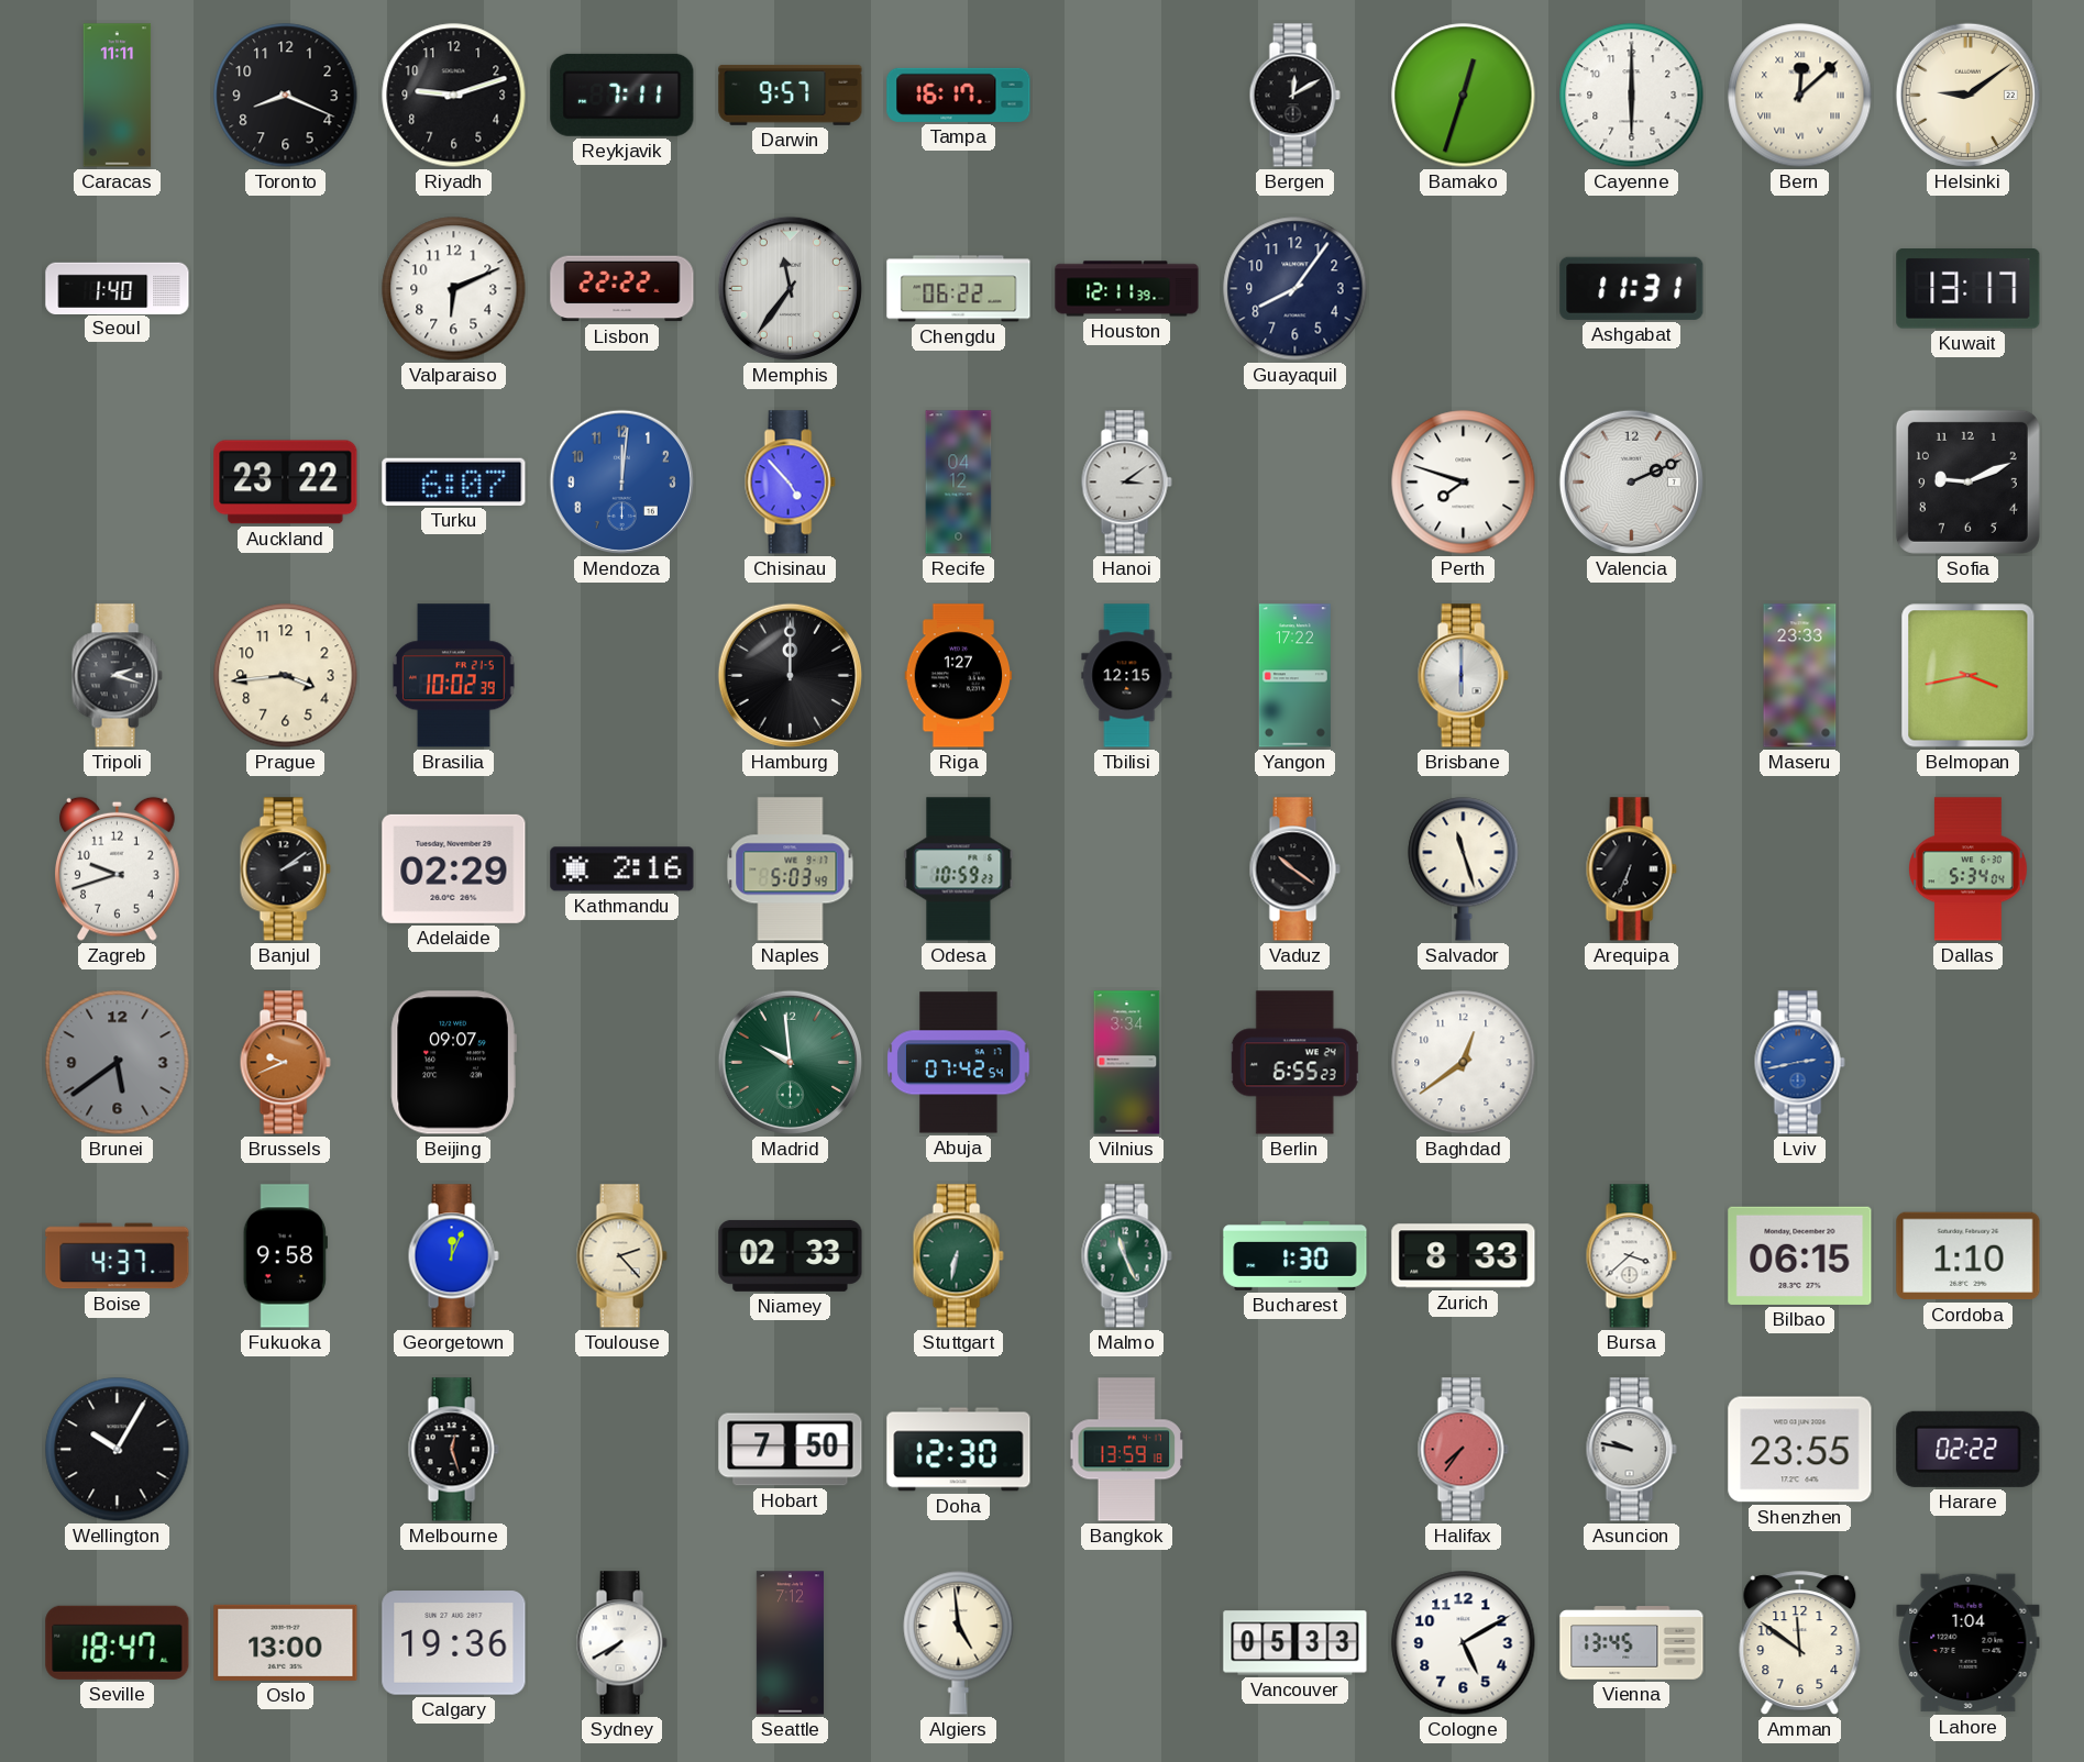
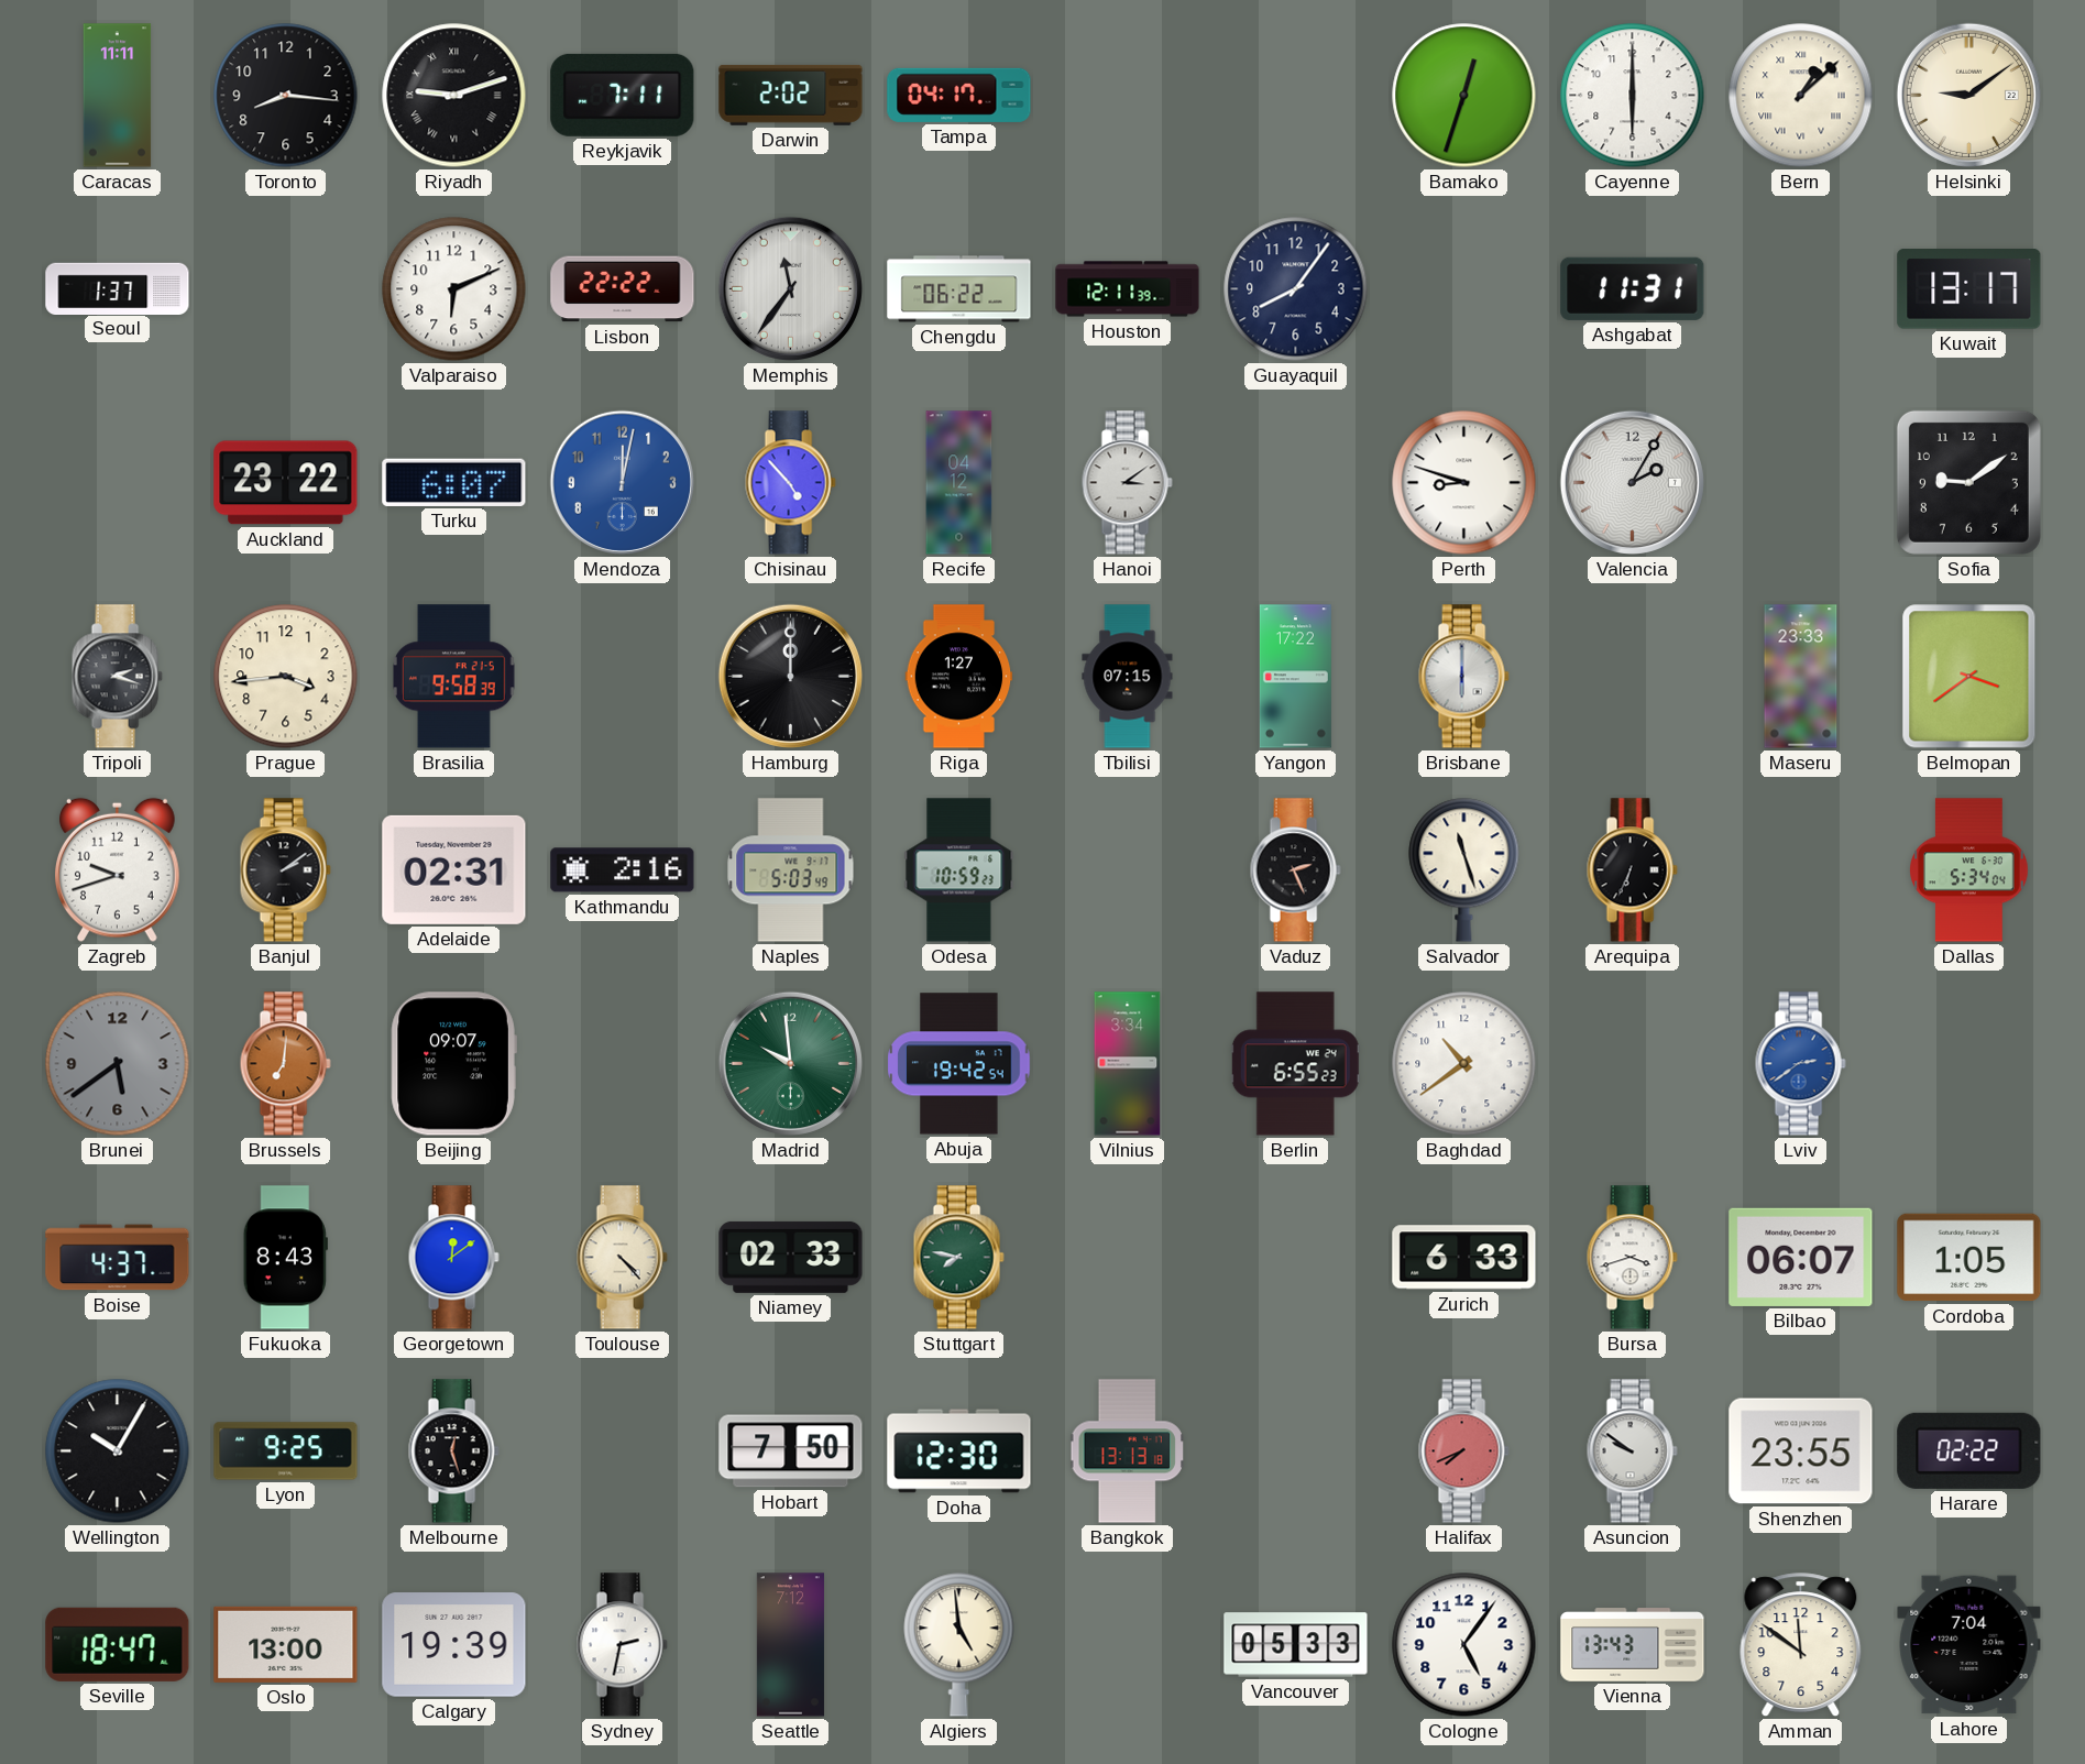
Toronto: 8:19 -> 8:16 (286, 96)
Riyadh numerals: Arabic -> Roman (454, 96)
Darwin: 9:57 -> 2:02 (791, 95)
Tampa: 16:17 -> 04:17 (959, 95)
Bergen: 12:10 -> none (1294, 96)
Bern: 12:08 -> 1:08 (1801, 96)
Seoul: 1:40 -> 1:37 (118, 288)
Mendoza: 12:01 -> 12:02 (622, 482)
Perth: 7:48 -> 8:48 (1464, 483)
Valencia: 2:11 -> 2:05 (1632, 482)
Sofia: 9:11 -> 9:09 (1968, 482)
Brasilia: 10:02 -> 9:58 (453, 677)
Tbilisi: 12:15 -> 07:15 (1128, 677)
Belmopan: 3:43 -> 3:39 (1969, 677)
Adelaide: 02:29 -> 02:31 (454, 869)
Vaduz: 10:21 -> 2:26 (1295, 870)
Brussels: 9:41 -> 7:01 (285, 1064)
Abuja: 07:42 -> 19:42 (959, 1064)
Baghdad: 12:39 -> 10:39 (1464, 1064)
Lviv: 2:43 -> 2:39 (1800, 1064)
Fukuoka: 9:58 -> 8:43 (285, 1258)
Georgetown: 12:04 -> 12:09 (453, 1258)
Toulouse: 2:23 -> 4:23 (622, 1258)
Stuttgart: 6:32 -> 7:47 (958, 1258)
Malmo: 11:26 -> none (1126, 1256)
Bucharest: 1:30 -> none (1295, 1255)
Zurich: 8:33 -> 6:33 (1464, 1258)
Bursa: 3:38 -> 3:42 (1632, 1258)
Bilbao: 06:15 -> 06:07 (1801, 1257)
Cordoba: 1:10 -> 1:05 (1969, 1258)
Lyon: none -> 9:25 (286, 1451)
Bangkok: 13:59 -> 13:13 (1127, 1451)
Halifax: 7:36 -> 7:41 (1463, 1451)
Asuncion: 9:47 -> 9:51 (1632, 1451)
Calgary: 19:36 -> 19:39 (454, 1645)
Sydney: 7:40 -> 2:32 (622, 1645)
Cologne: 5:10 -> 5:06 (1464, 1645)
Vienna: 13:45 -> 13:43 (1633, 1645)
Lahore: 1:04 -> 7:04 (1969, 1645)
